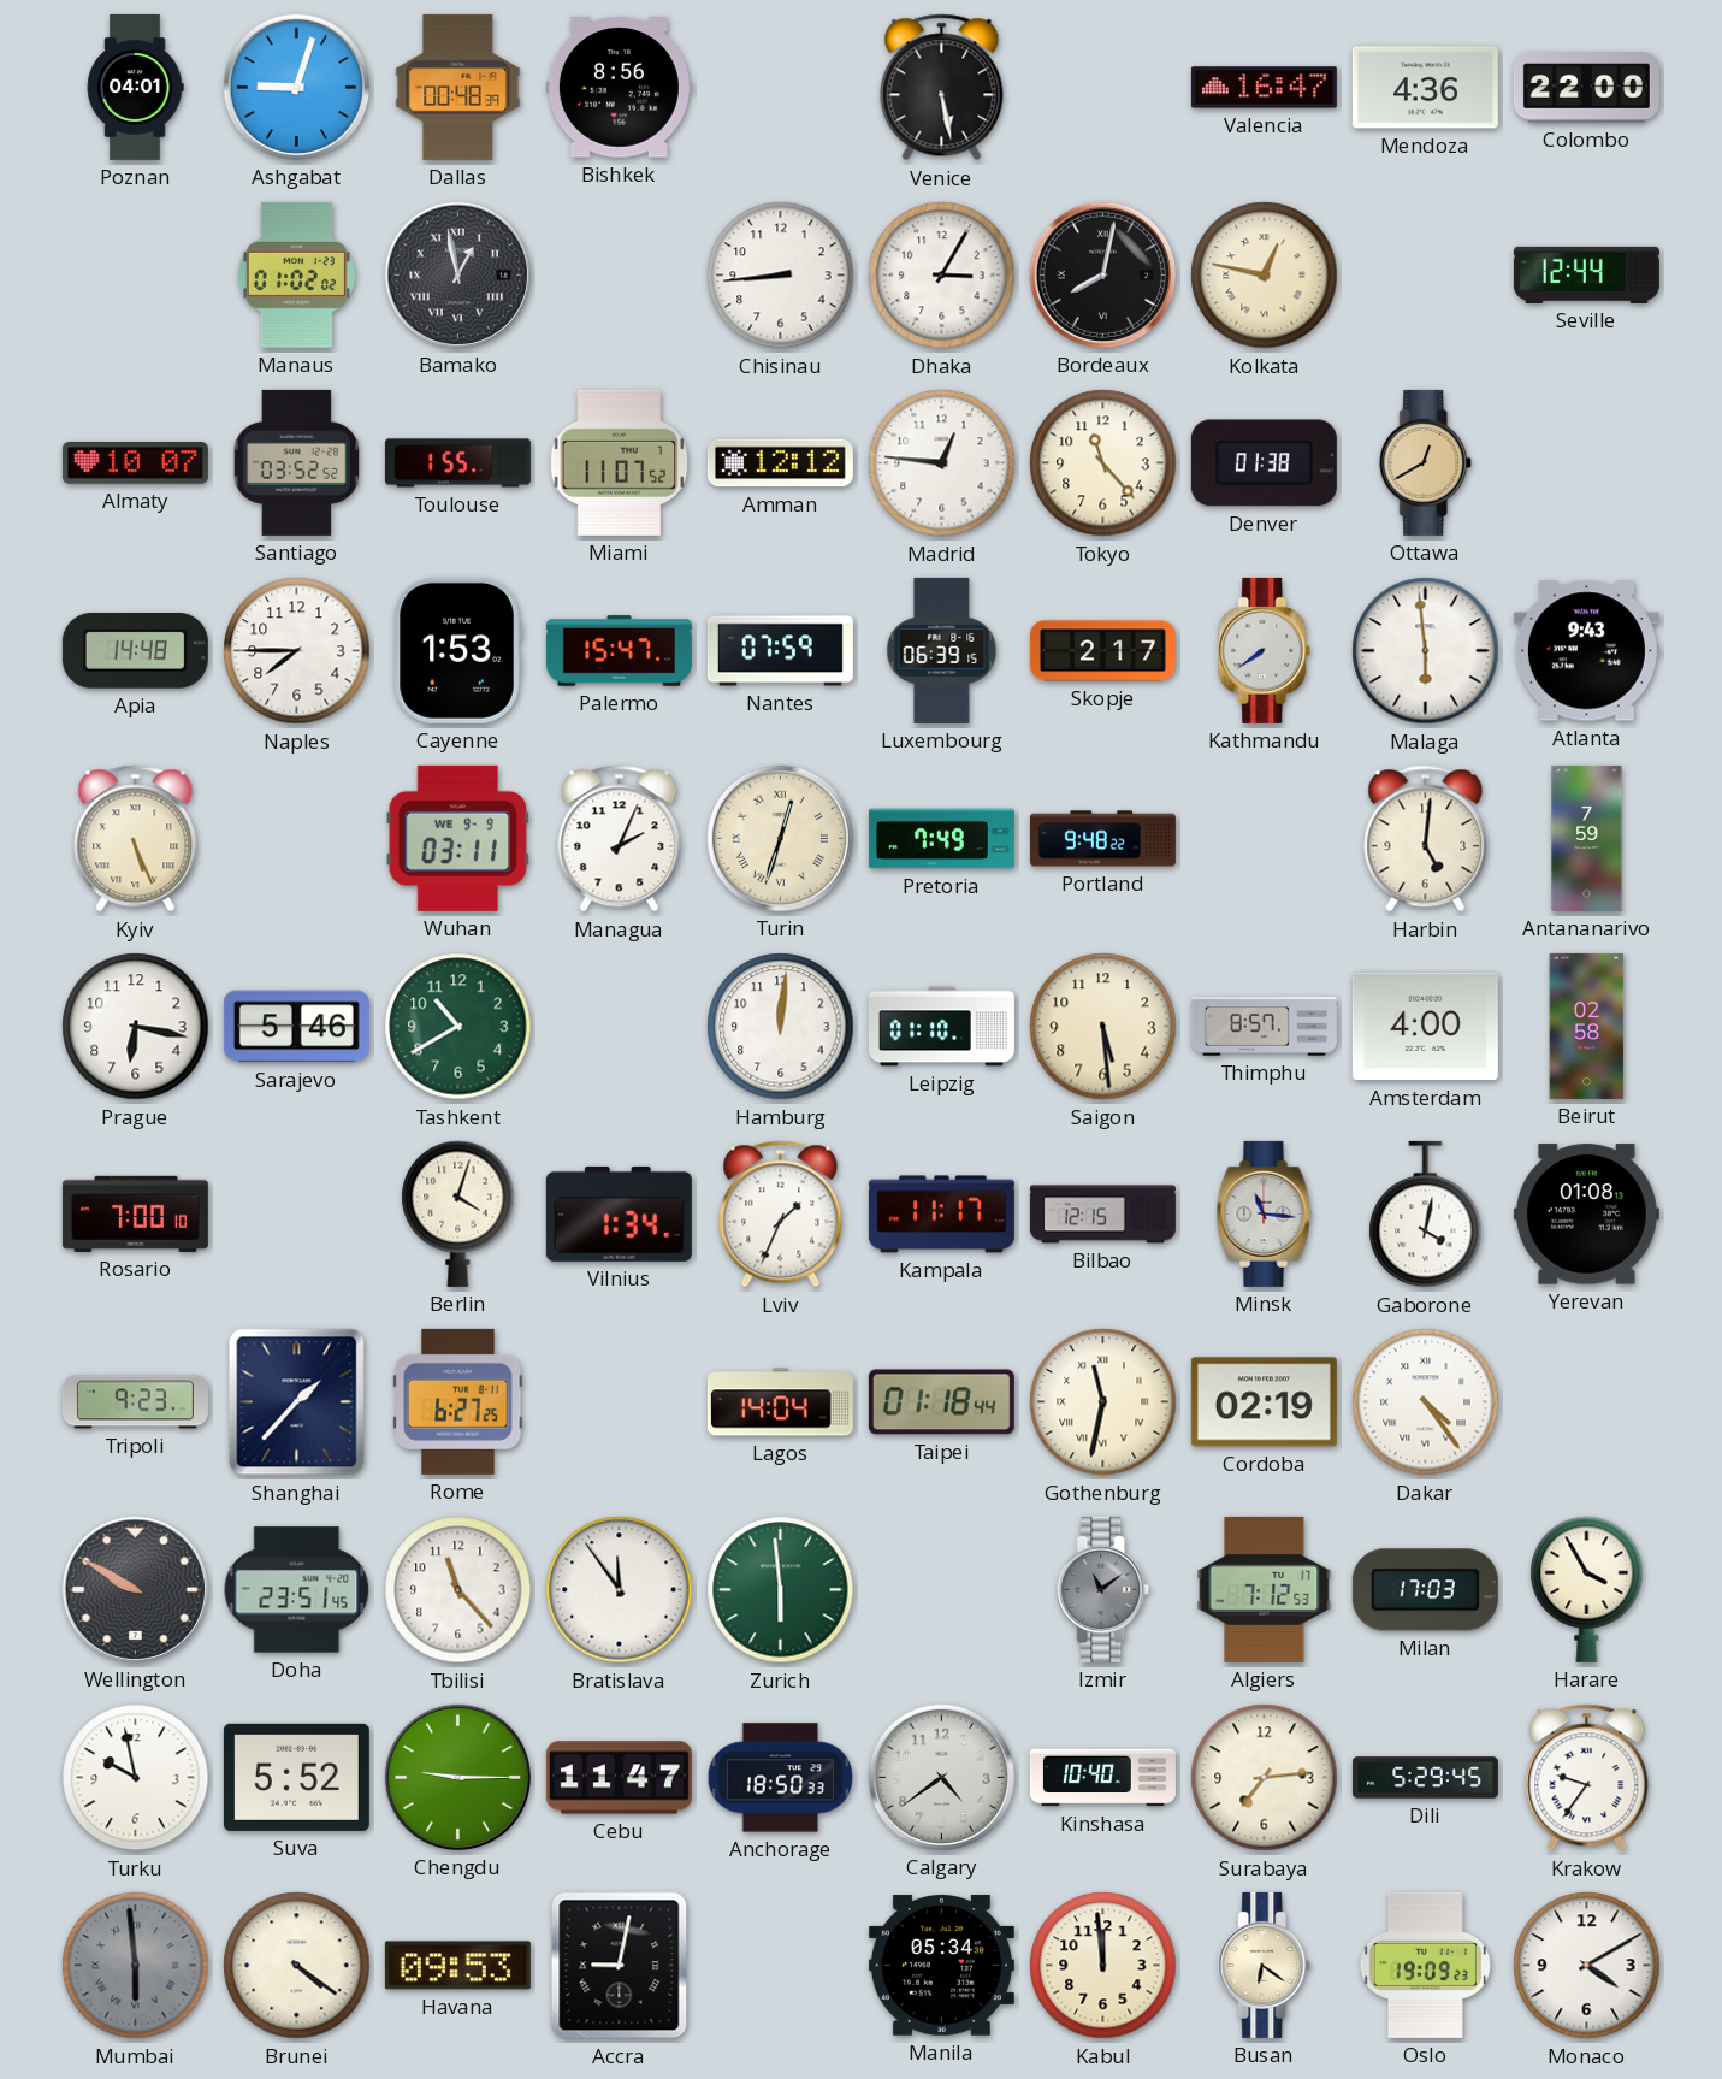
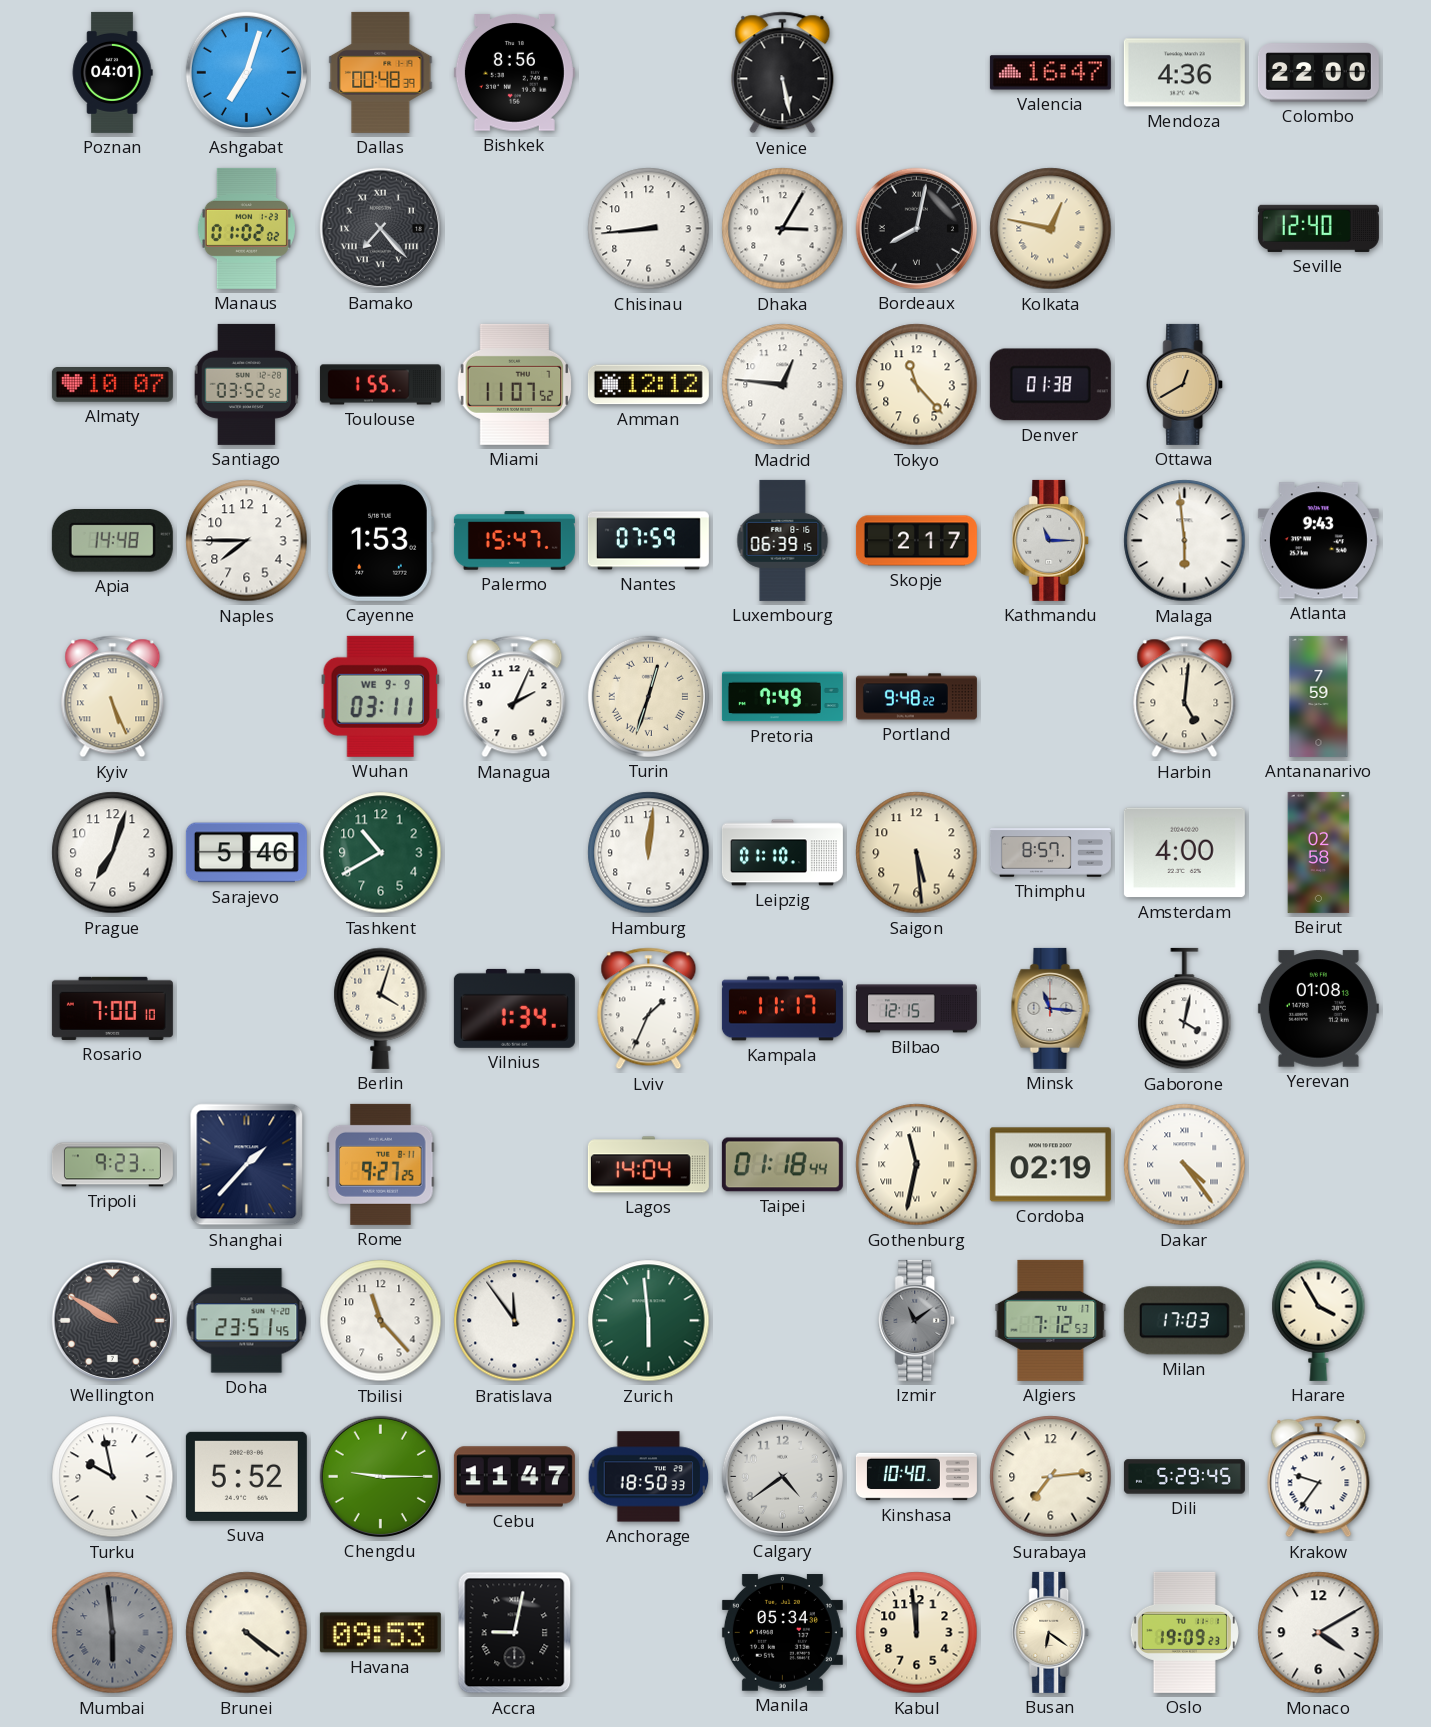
Ashgabat: 9:03 -> 7:03 (246, 72)
Bamako: 12:58 -> 7:23 (380, 228)
Seville: 12:44 -> 12:40 (1318, 228)
Kathmandu: 7:39 -> 11:15 (1051, 540)
Prague: 6:17 -> 7:03 (113, 853)
Rome: 6:27 -> 9:27 (381, 1164)
